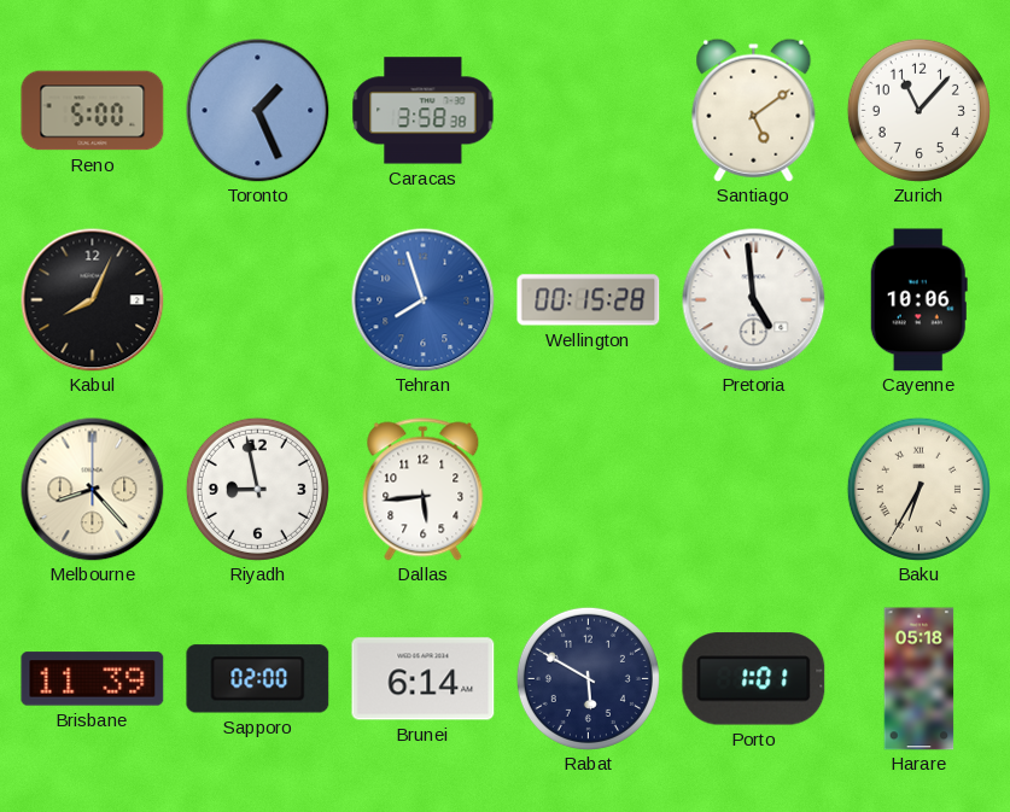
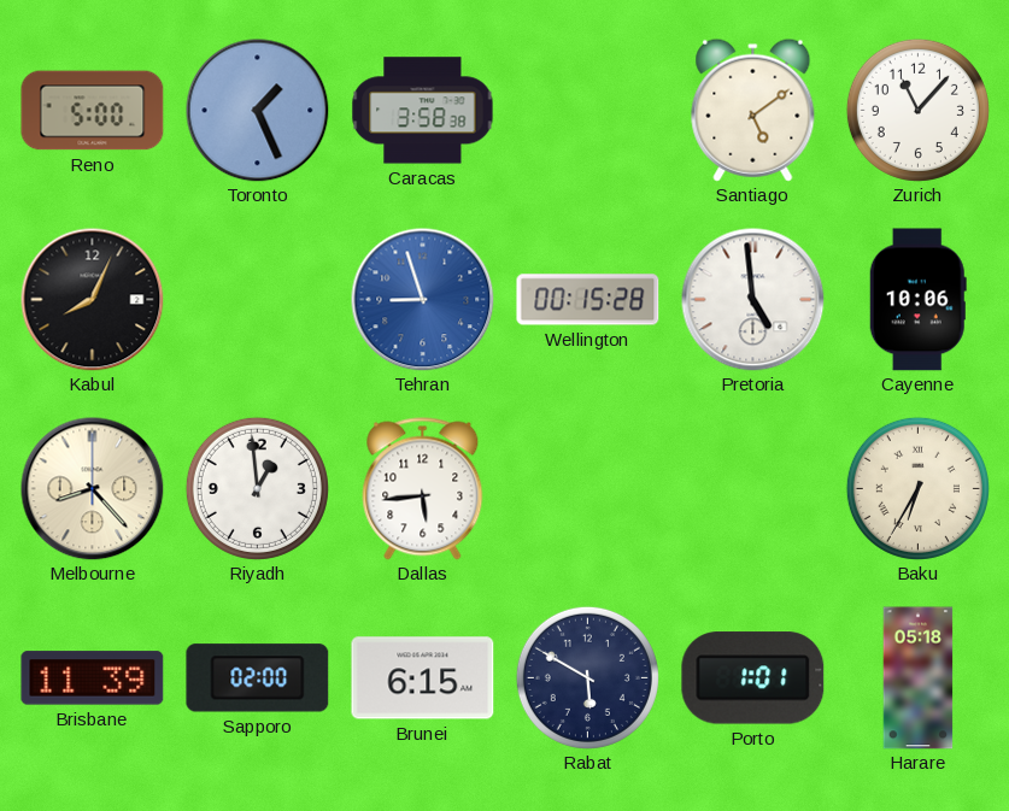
Tehran: 7:57 -> 8:57 (423, 300)
Riyadh: 8:58 -> 12:59 (257, 488)
Brunei: 6:14 -> 6:15 (423, 678)
